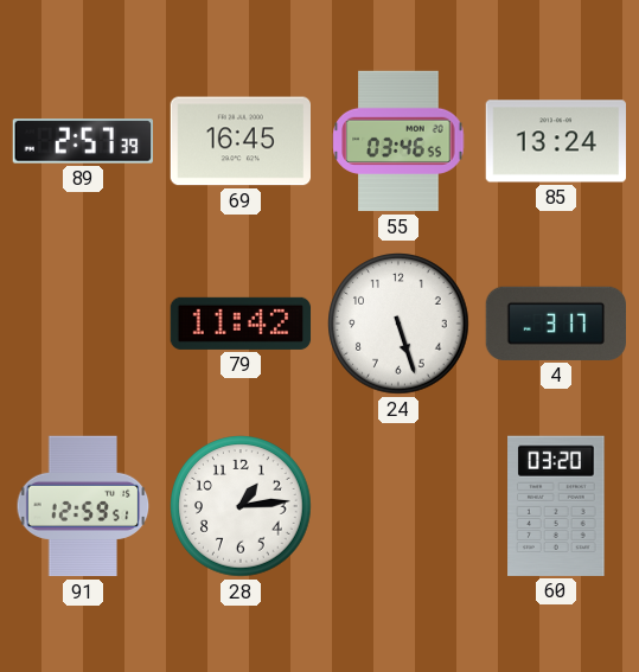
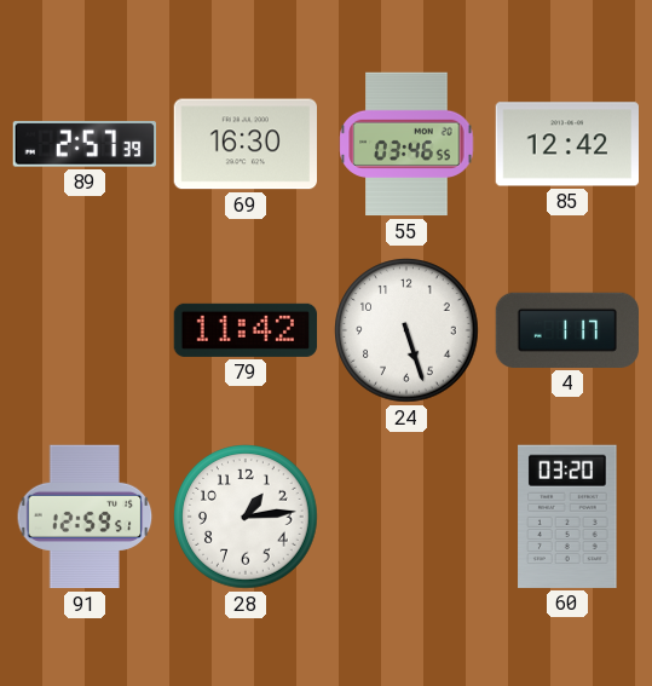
69: 16:45 -> 16:30 (244, 144)
85: 13:24 -> 12:42 (567, 144)
4: 3:17 -> 1:17 (567, 330)
